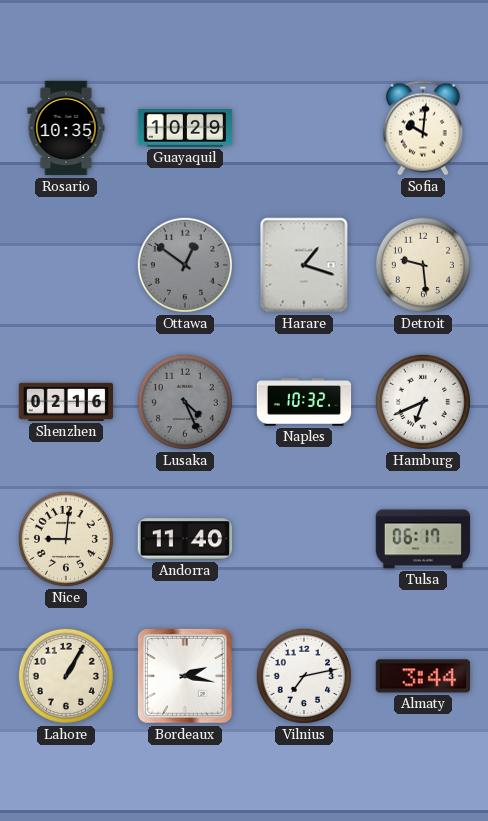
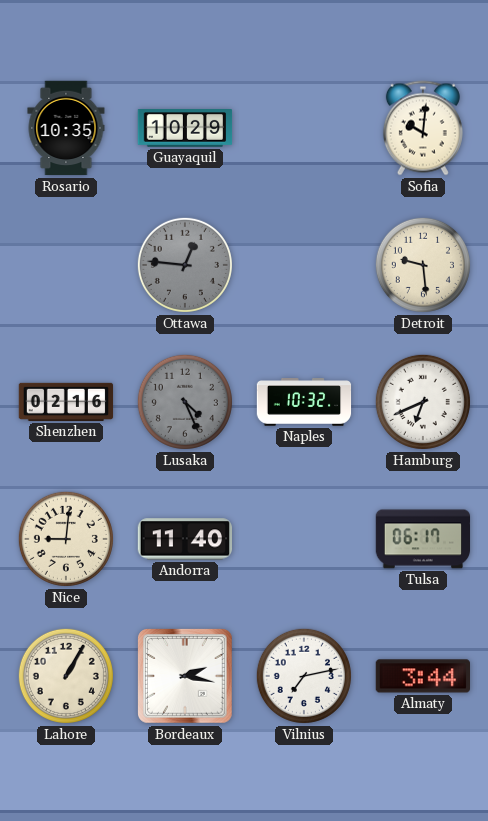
Ottawa: 12:51 -> 12:46 (185, 265)
Harare: 1:18 -> none (304, 265)
